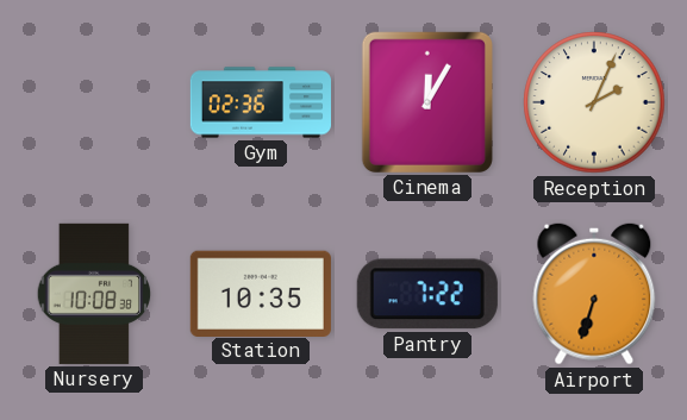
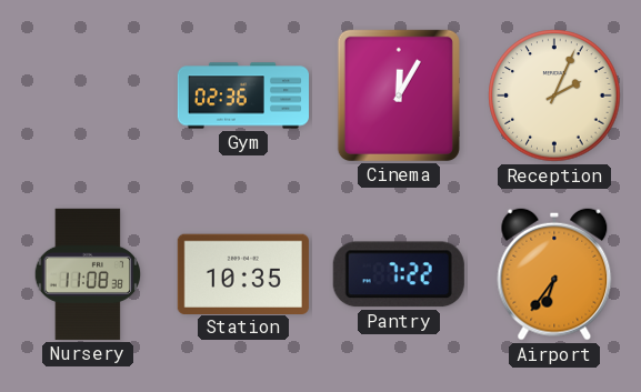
Nursery: 10:08 -> 11:08 (88, 274)
Airport: 6:33 -> 6:36 (554, 274)
